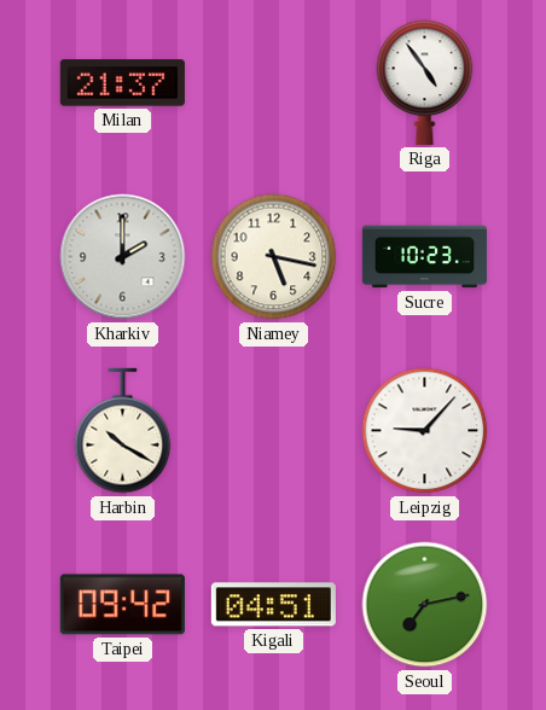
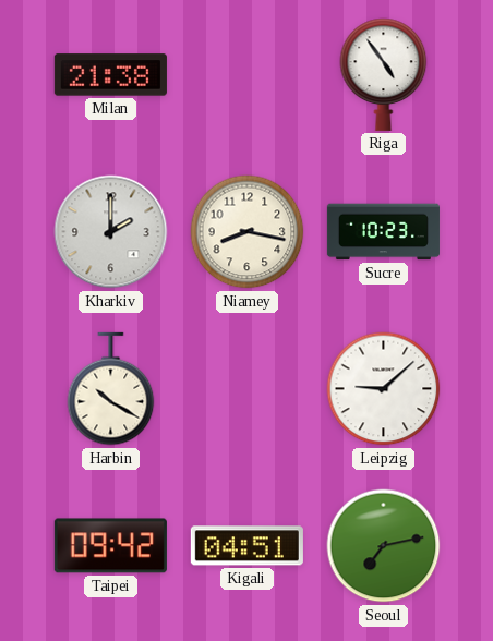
Milan: 21:37 -> 21:38 (110, 75)
Niamey: 5:17 -> 8:17 (248, 232)
Leipzig: 9:07 -> 9:08 (384, 389)
